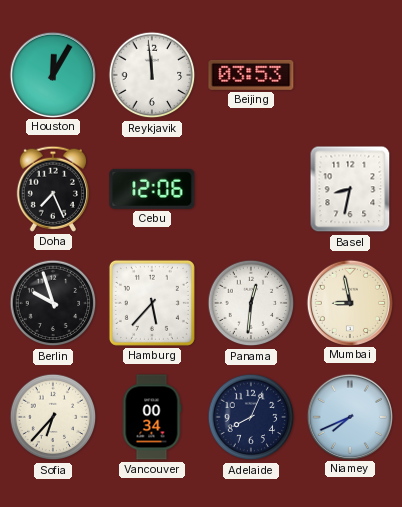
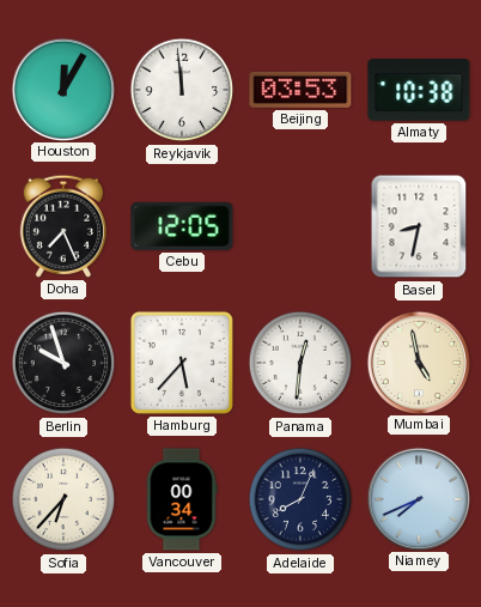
Almaty: none -> 10:38 (419, 90)
Cebu: 12:06 -> 12:05 (182, 226)
Mumbai: 8:58 -> 4:58 (418, 362)
